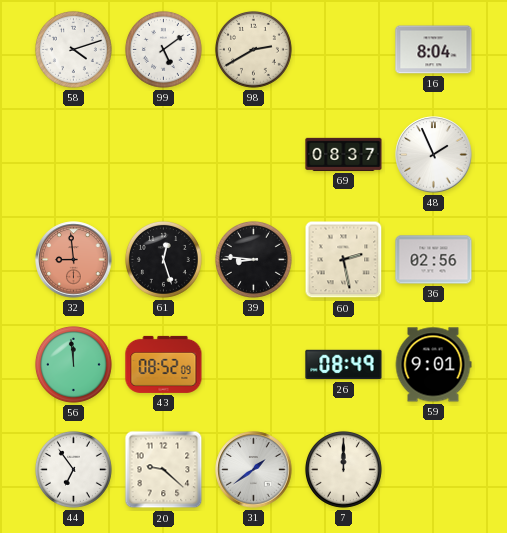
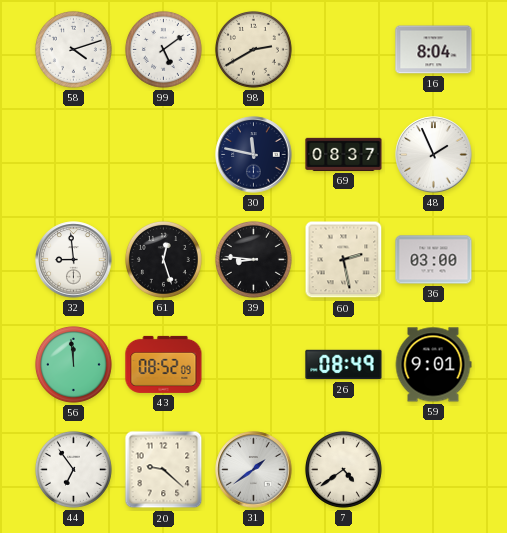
30: none -> 11:47 (254, 155)
32 dial: salmon -> white (74, 260)
36: 02:56 -> 03:00 (434, 260)
7: 12:00 -> 4:39 (343, 469)
